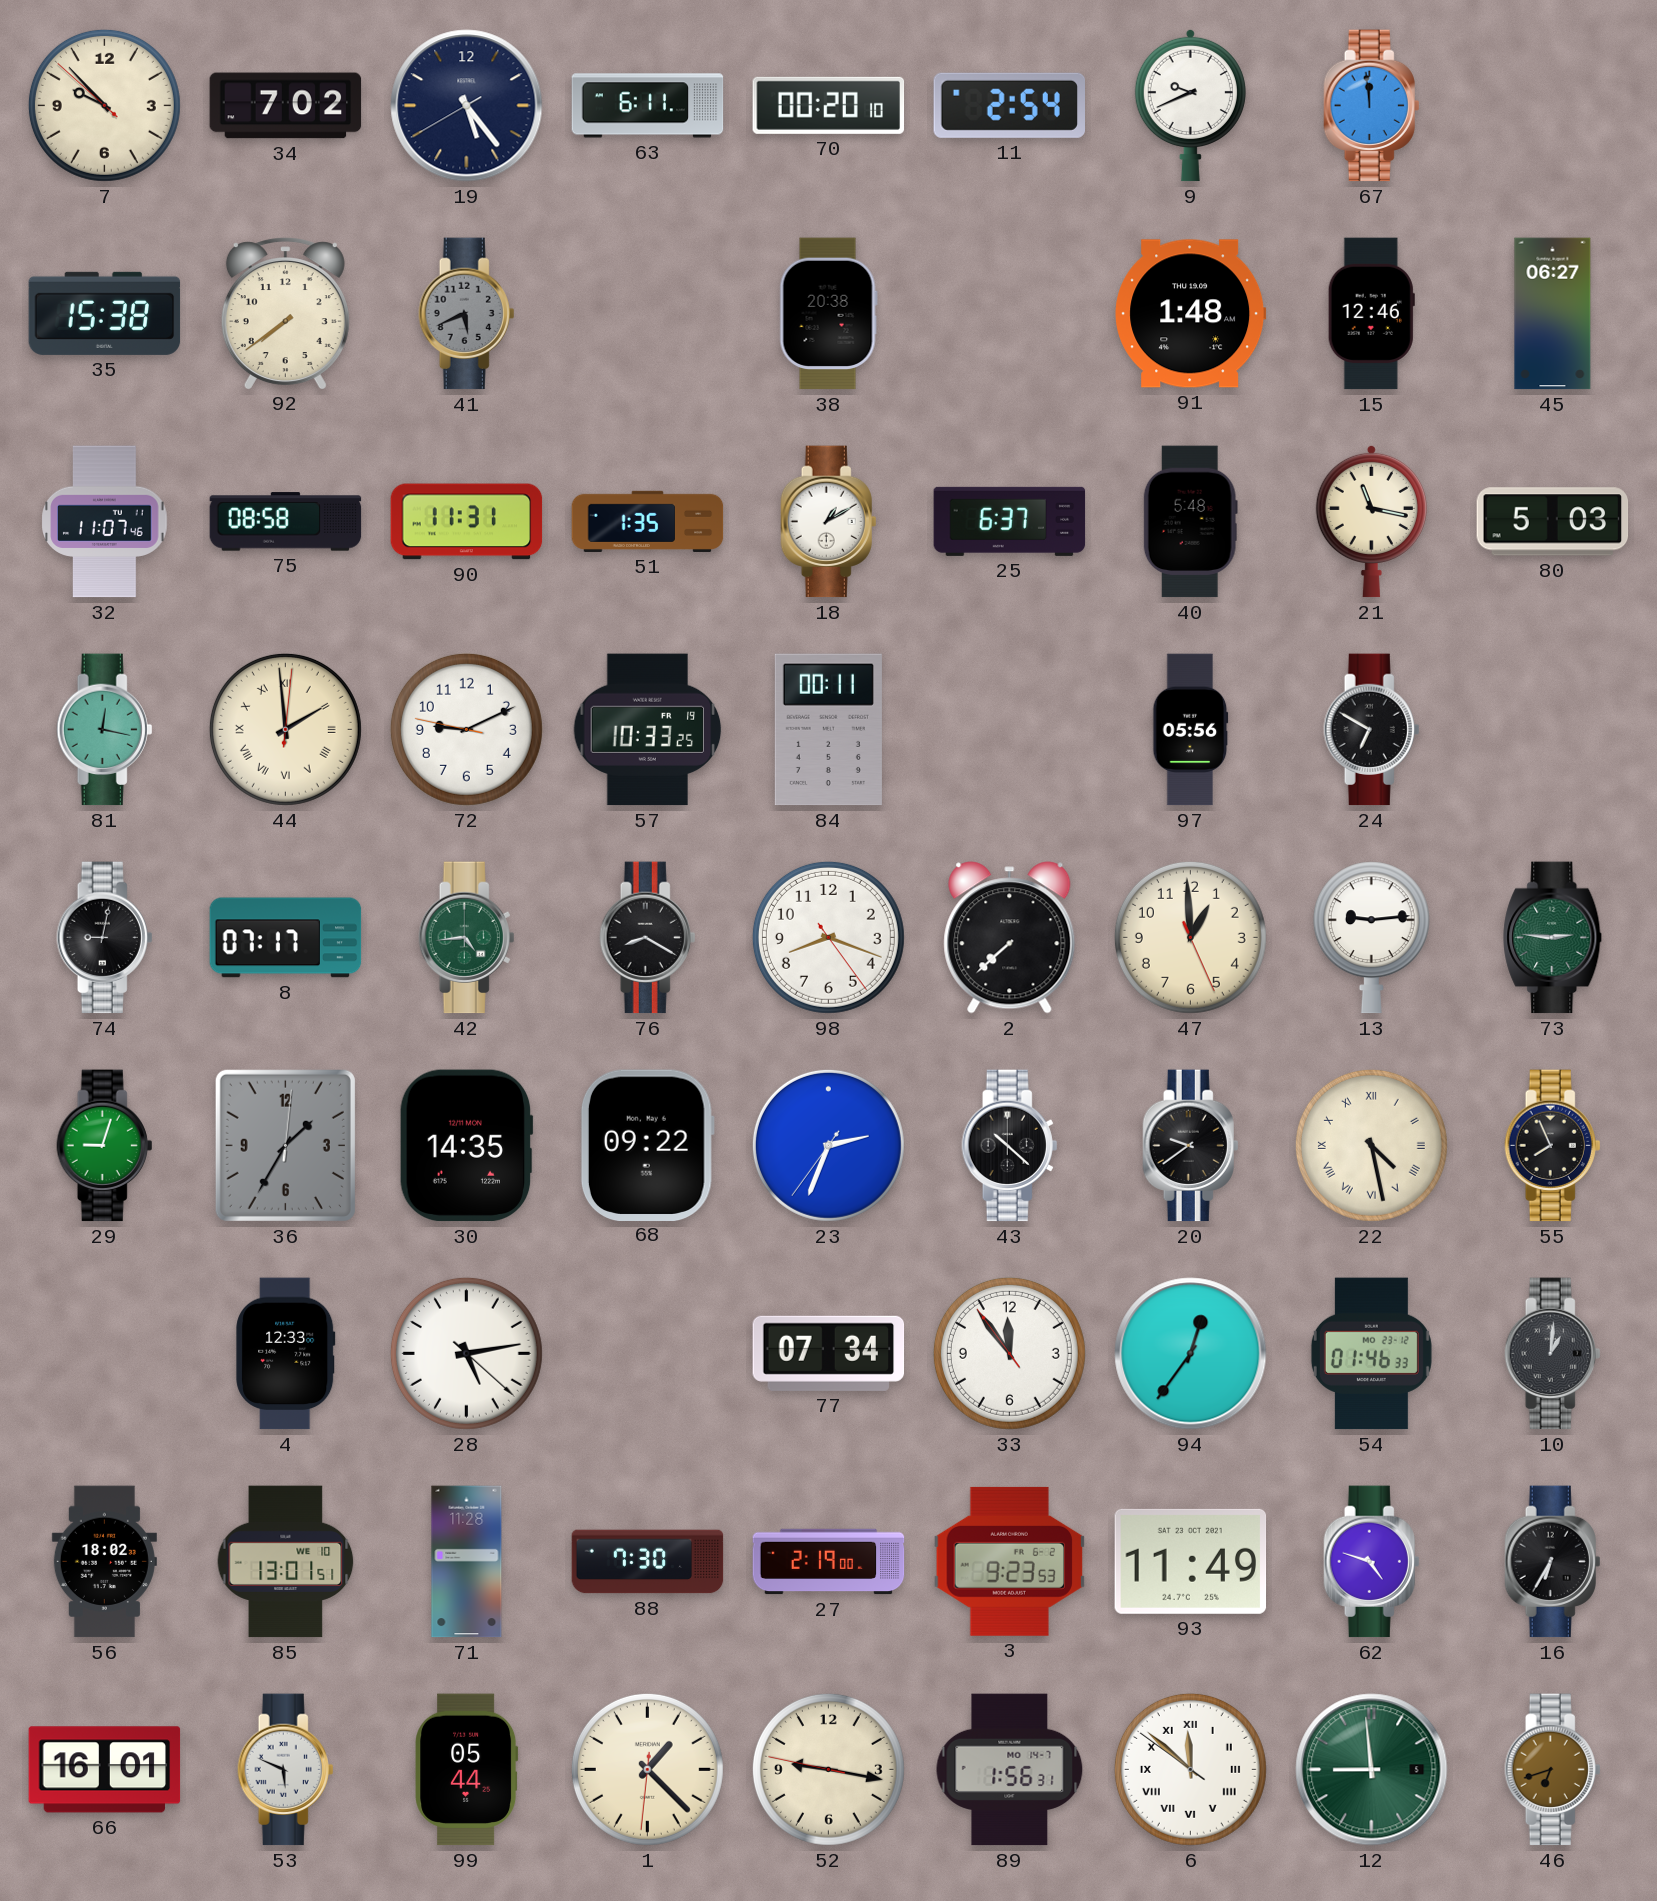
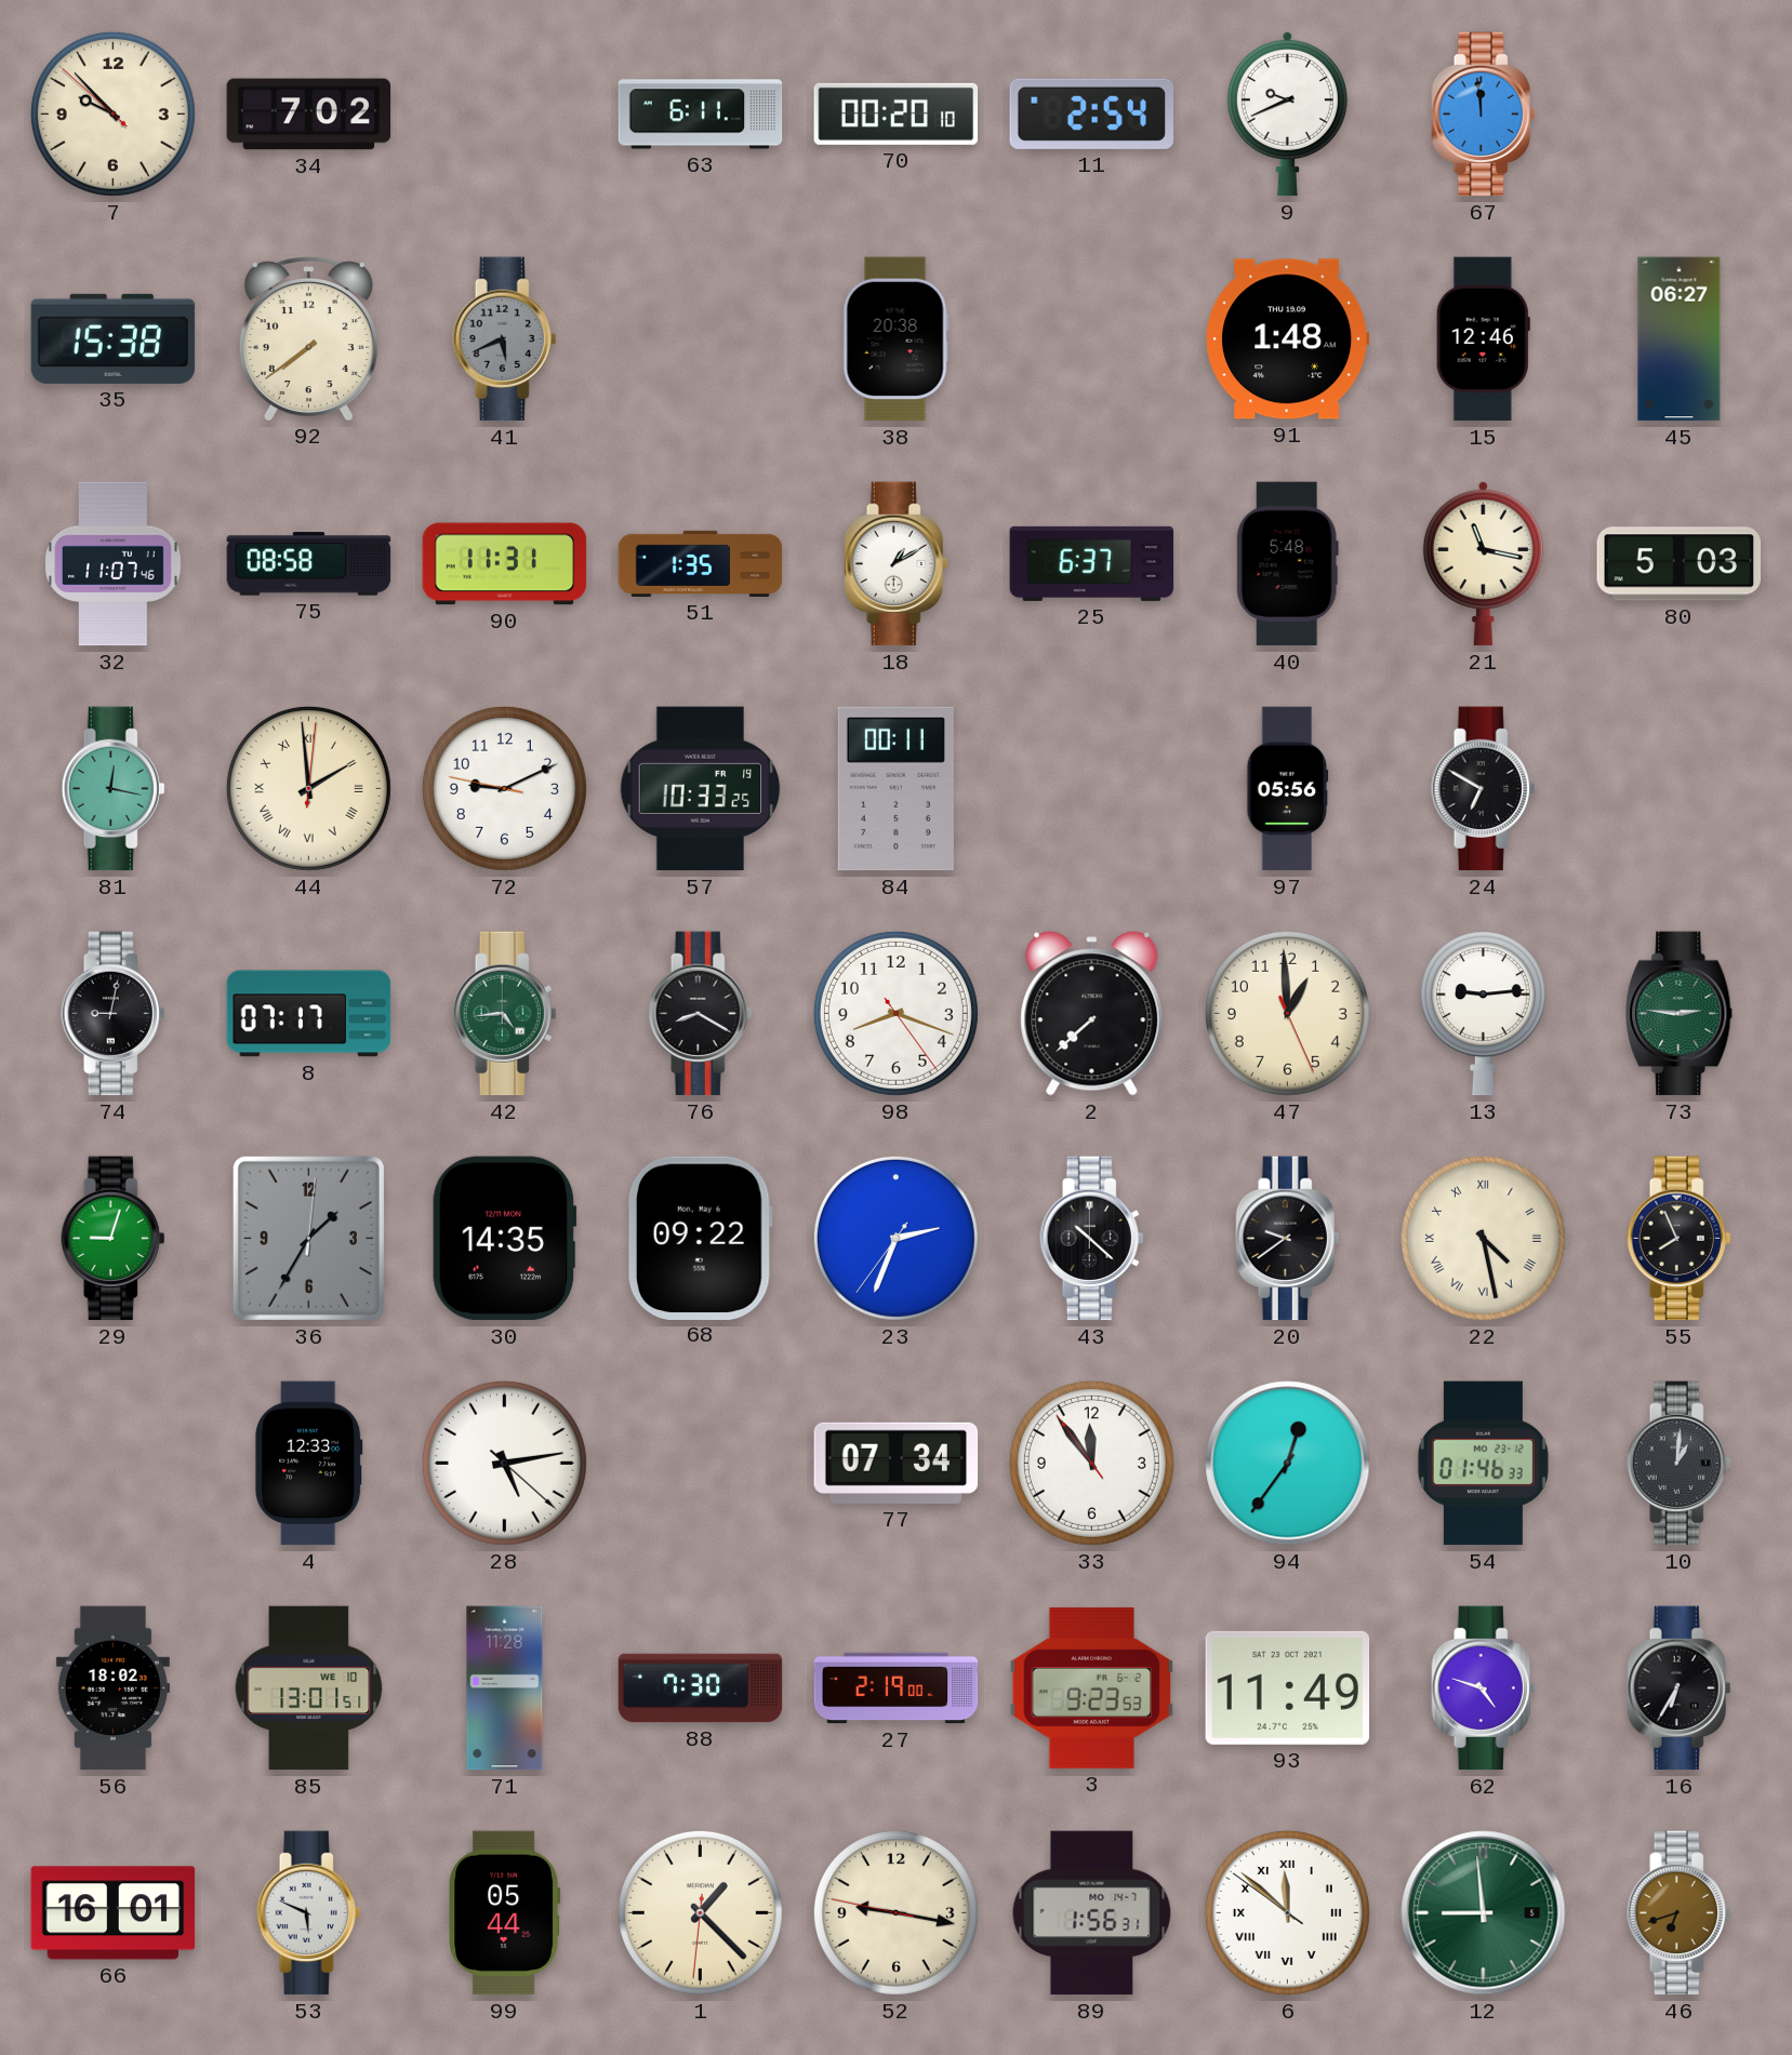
19: 5:23 -> none (467, 106)
